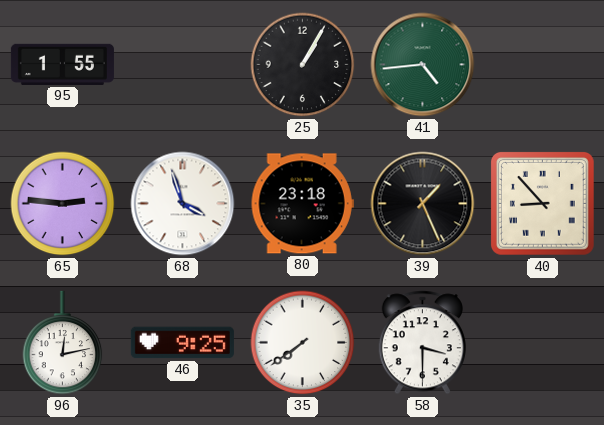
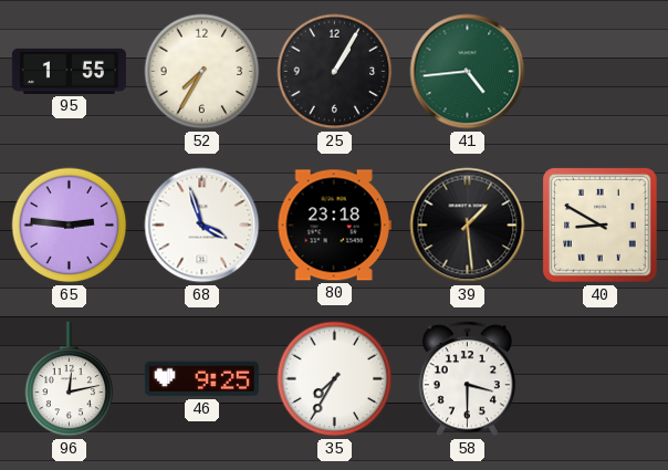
52: none -> 7:35 (202, 72)
39: 1:26 -> 1:29 (468, 226)
40: 8:53 -> 8:50 (599, 224)
35: 7:39 -> 7:35 (335, 379)
